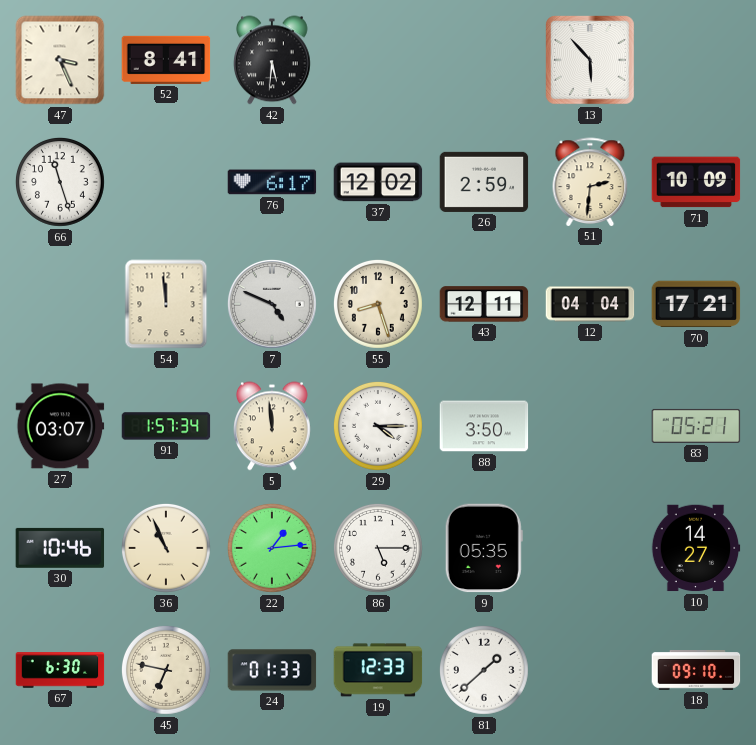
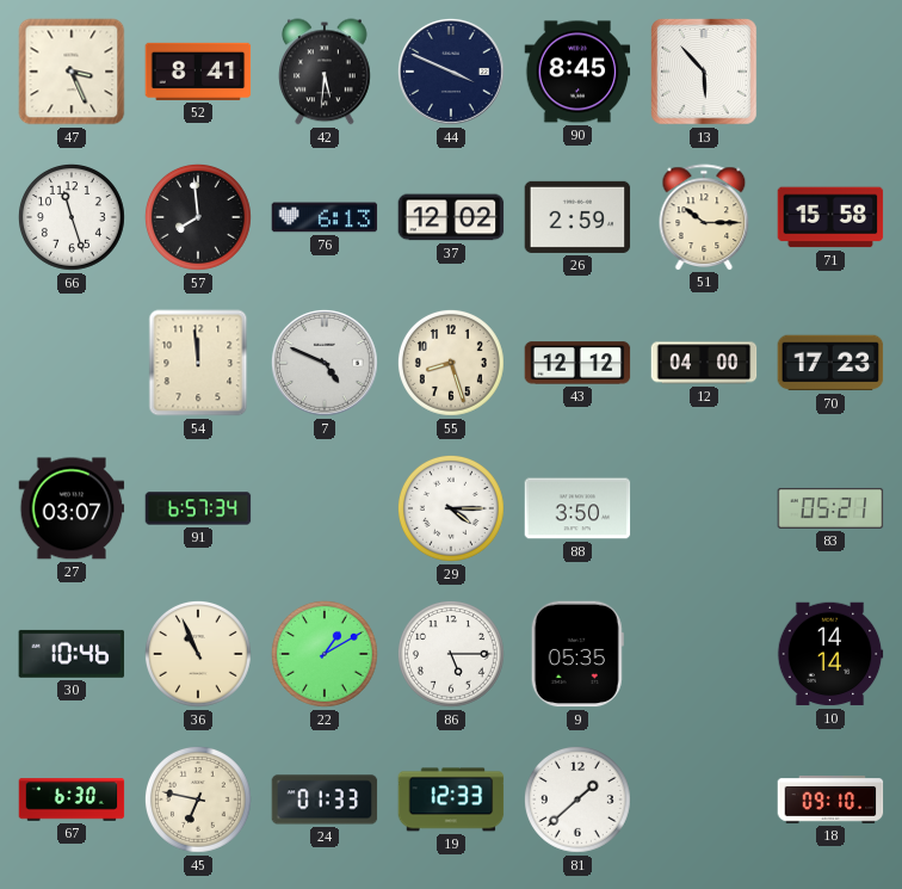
44: none -> 3:49 (451, 72)
90: none -> 8:45 (577, 72)
57: none -> 7:59 (198, 217)
76: 6:17 -> 6:13 (325, 217)
51: 2:31 -> 10:15 (704, 217)
71: 10:09 -> 15:58 (830, 217)
43: 12:11 -> 12:12 (577, 363)
12: 04:04 -> 04:00 (704, 363)
70: 17:21 -> 17:23 (830, 363)
91: 1:57 -> 6:57 (198, 508)
5: 11:59 -> none (273, 426)
22: 1:14 -> 1:10 (325, 654)
10: 14:27 -> 14:14 (830, 654)
